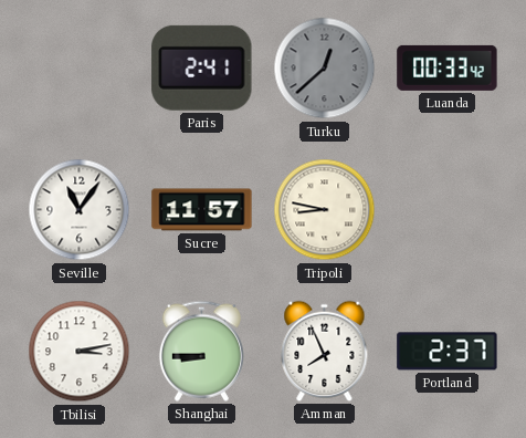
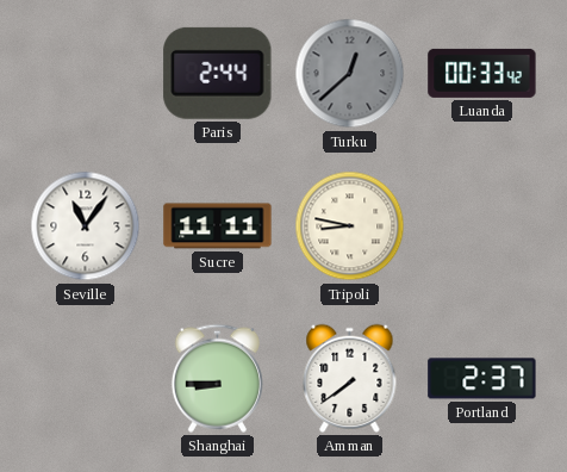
Paris: 2:41 -> 2:44 (218, 73)
Sucre: 11:57 -> 11:11 (218, 226)
Tbilisi: 3:13 -> none (80, 352)
Amman: 7:56 -> 7:39 (350, 378)
